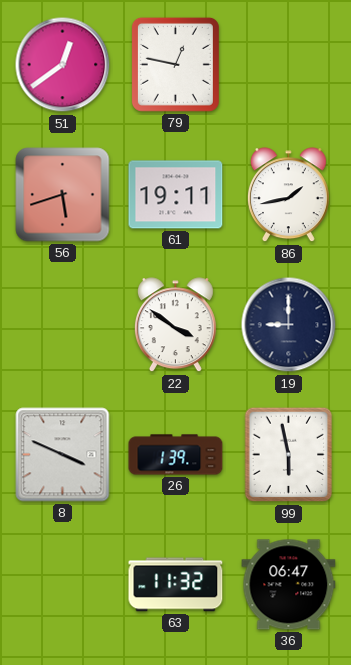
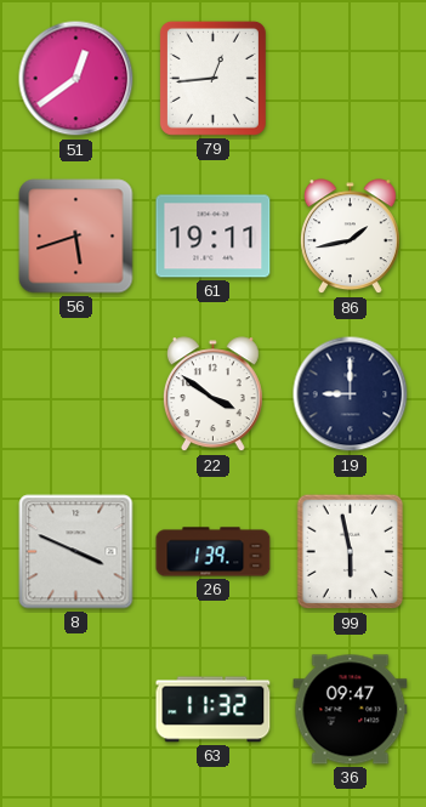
79: 12:47 -> 12:44 (212, 78)
36: 06:47 -> 09:47 (351, 710)
